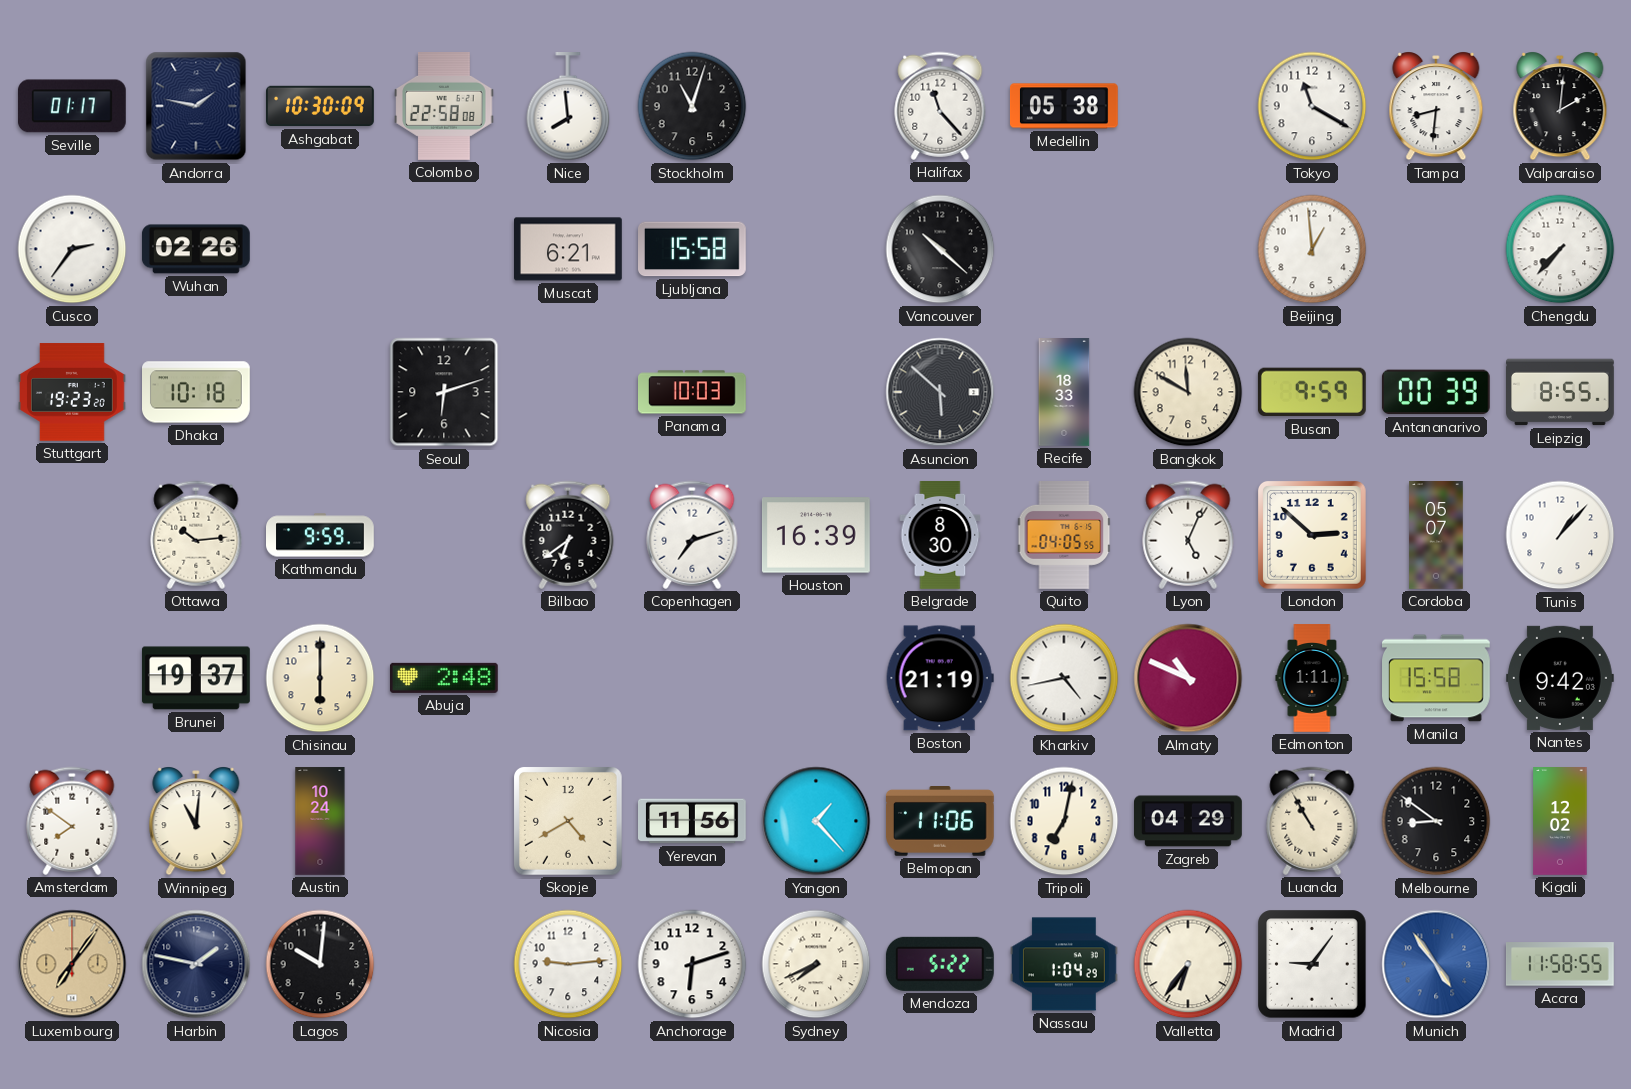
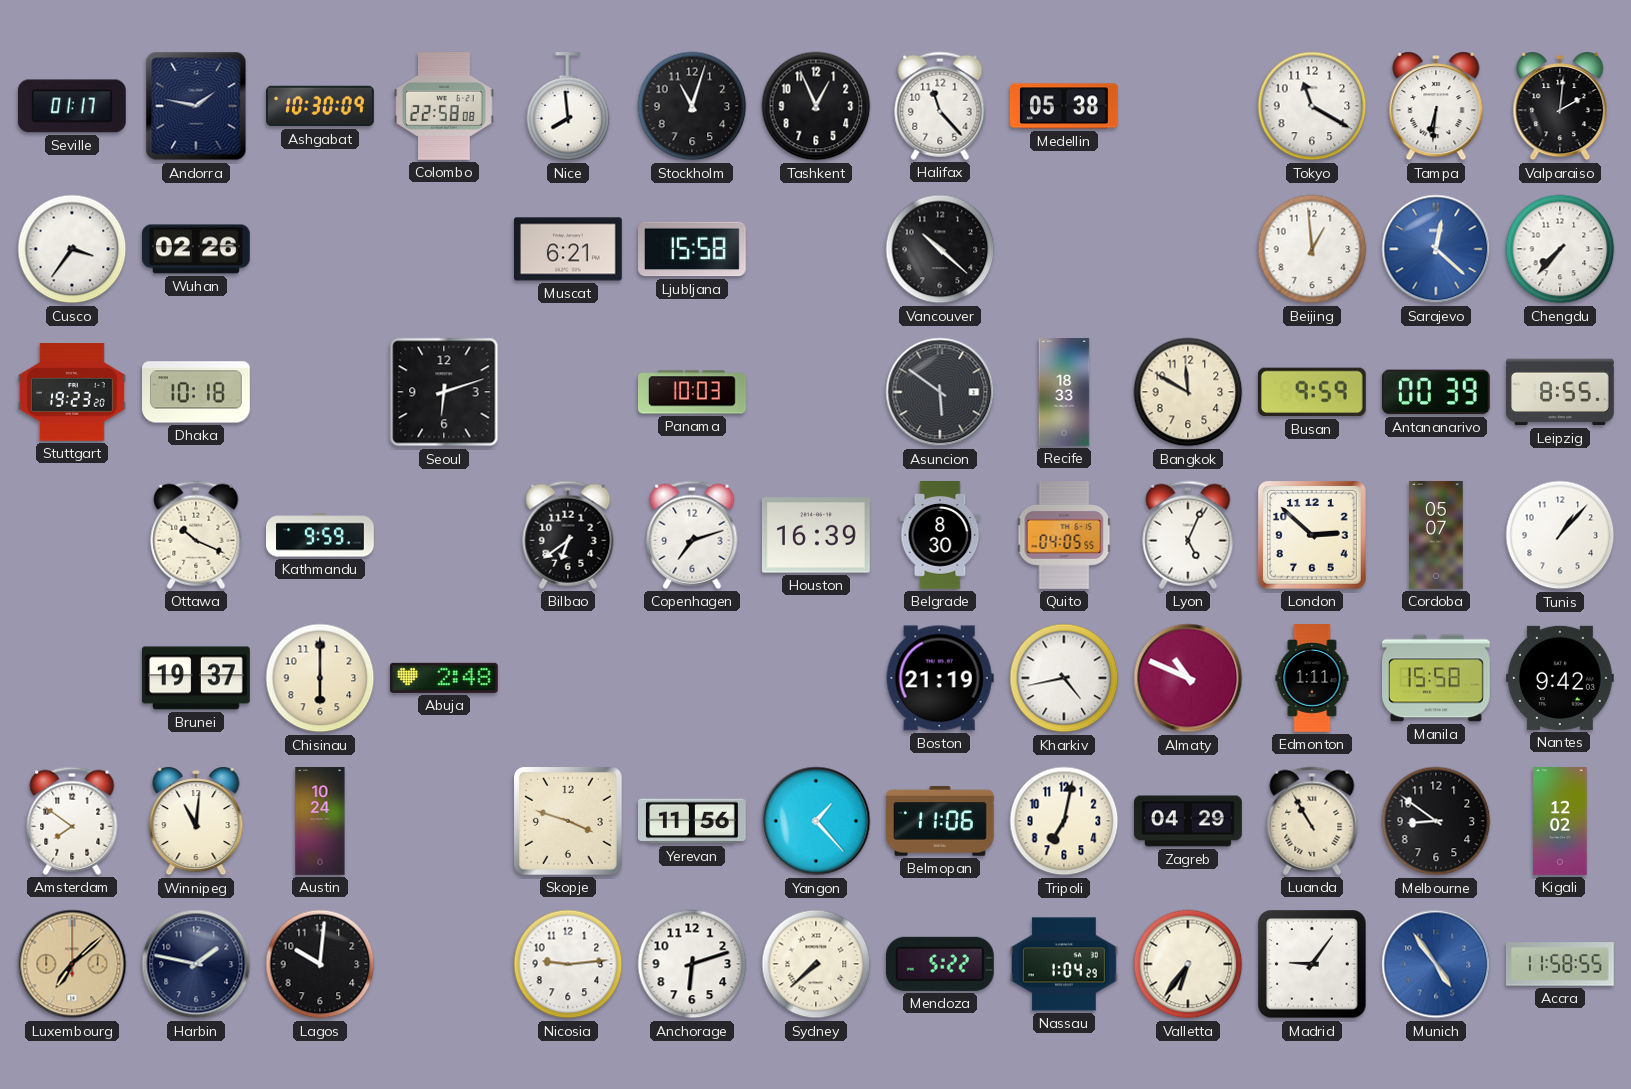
Tashkent: none -> 12:56 (816, 106)
Tampa: 8:31 -> 6:31 (1436, 106)
Cusco: 2:36 -> 3:36 (72, 249)
Sarajevo: none -> 12:22 (1436, 249)
Asuncion: 5:52 -> 5:51 (940, 392)
Ottawa: 10:14 -> 10:19 (196, 535)
Skopje: 4:40 -> 3:48 (568, 821)
Luxembourg: 7:06 -> 7:08 (72, 964)
Sydney: 7:41 -> 7:38 (816, 964)
